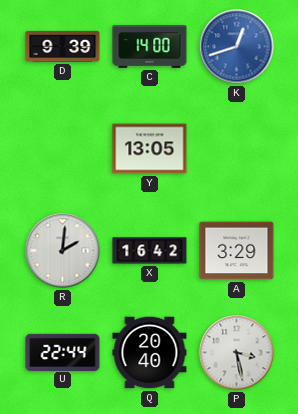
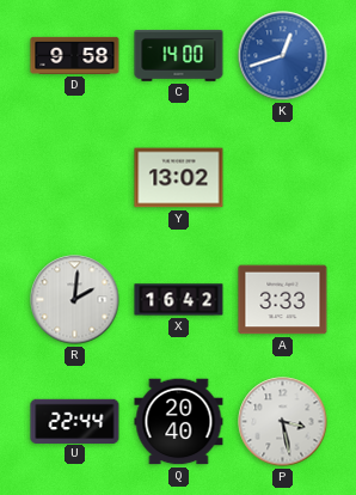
D: 9:39 -> 9:58 (75, 55)
Y: 13:05 -> 13:02 (179, 178)
A: 3:29 -> 3:33 (283, 300)
